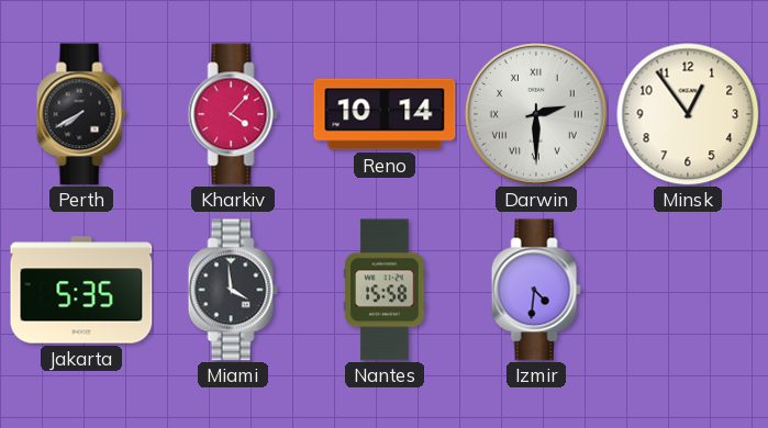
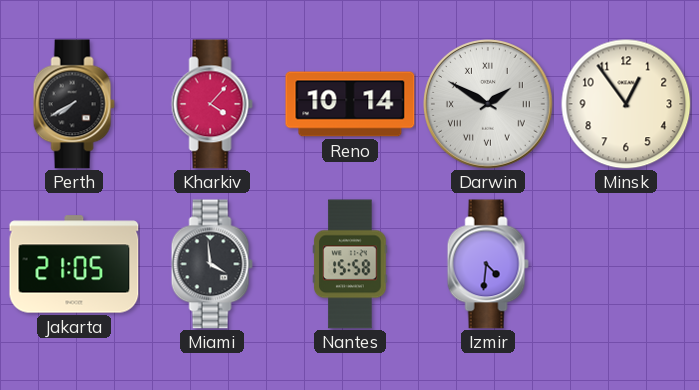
Darwin: 2:30 -> 1:50 (489, 105)
Jakarta: 5:35 -> 21:05 (74, 264)
